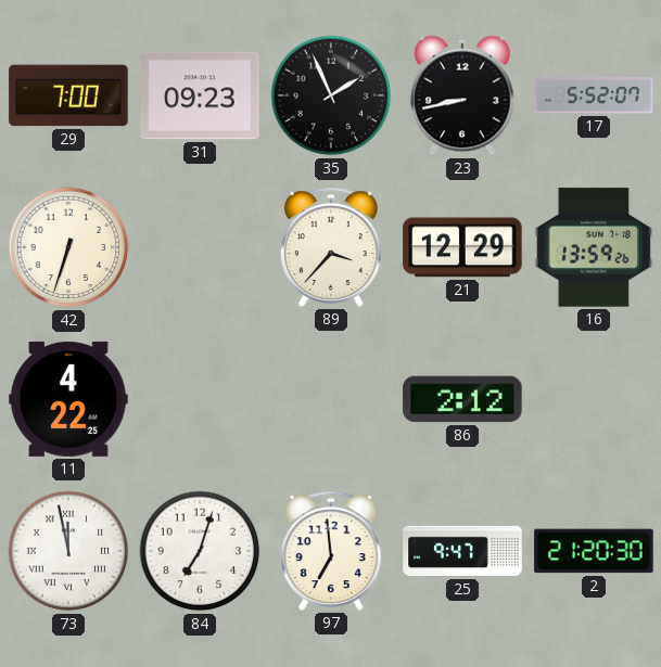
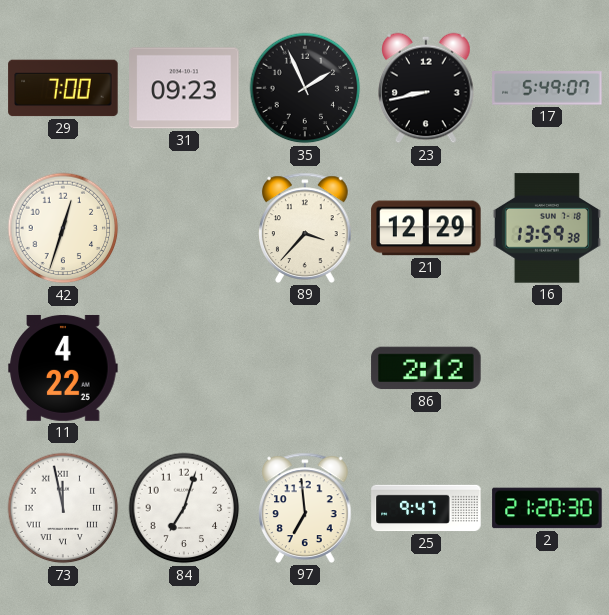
17: 5:52 -> 5:49 (547, 88)
42: 6:33 -> 12:33 (63, 228)
16: 13:59:26 -> 13:59:38 (547, 228)
